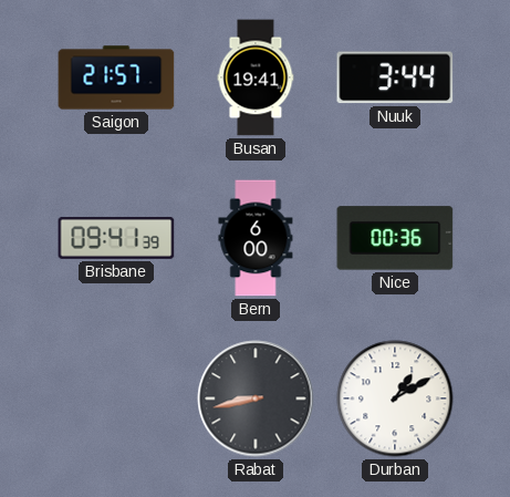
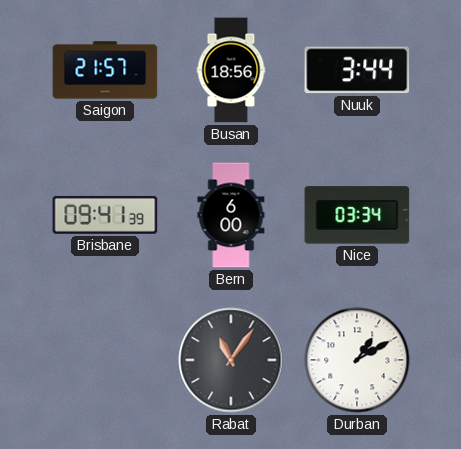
Busan: 19:41 -> 18:56 (231, 70)
Nice: 00:36 -> 03:34 (357, 215)
Rabat: 8:43 -> 11:06 (231, 360)
